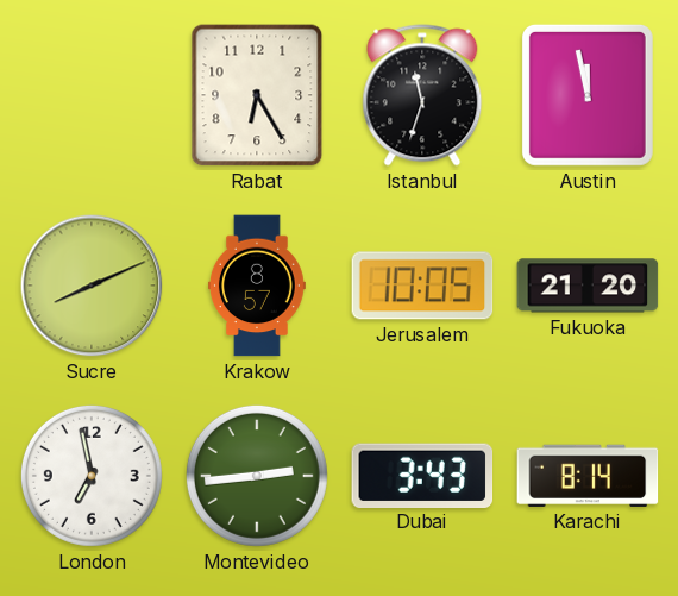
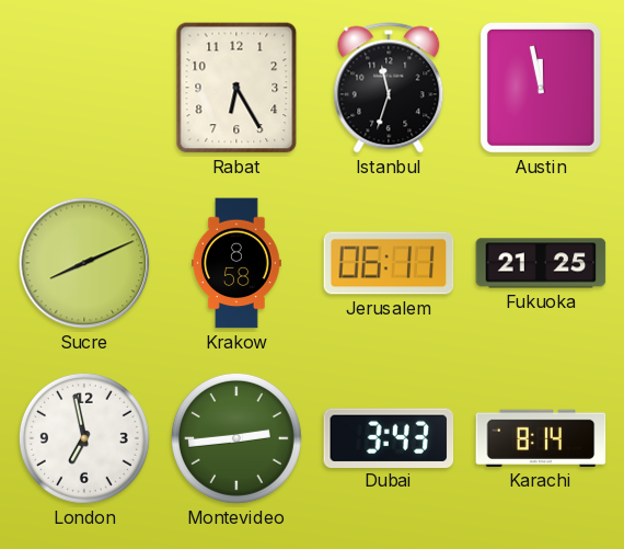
Krakow: 8:57 -> 8:58 (238, 263)
Jerusalem: 10:05 -> 06:11 (389, 263)
Fukuoka: 21:20 -> 21:25 (541, 263)
